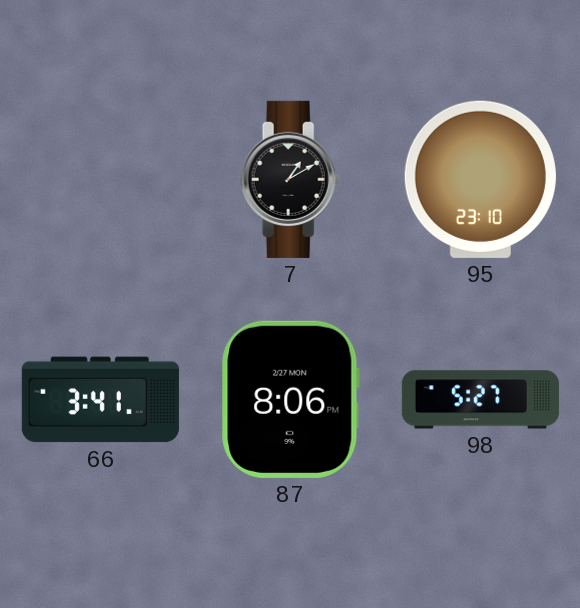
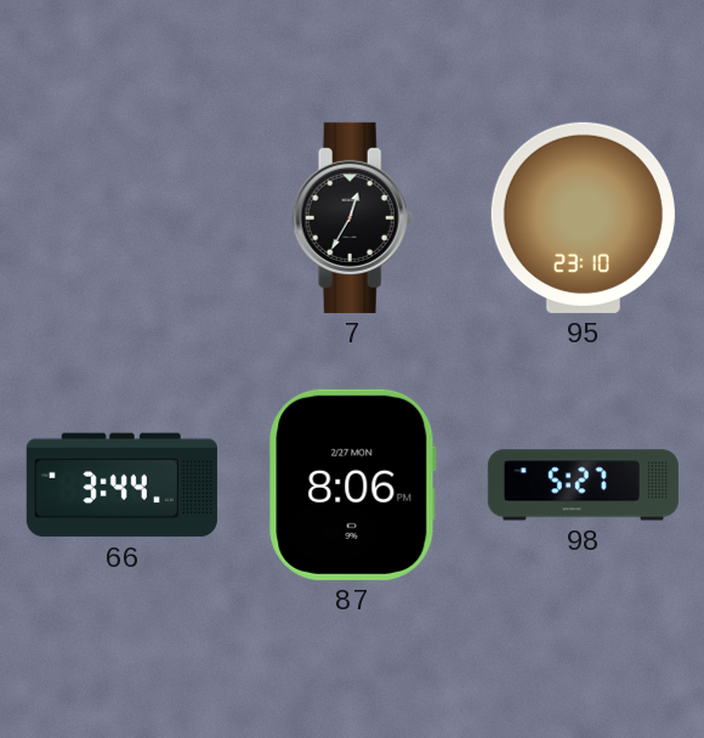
7: 1:10 -> 12:35 (353, 217)
66: 3:41 -> 3:44 (121, 486)
